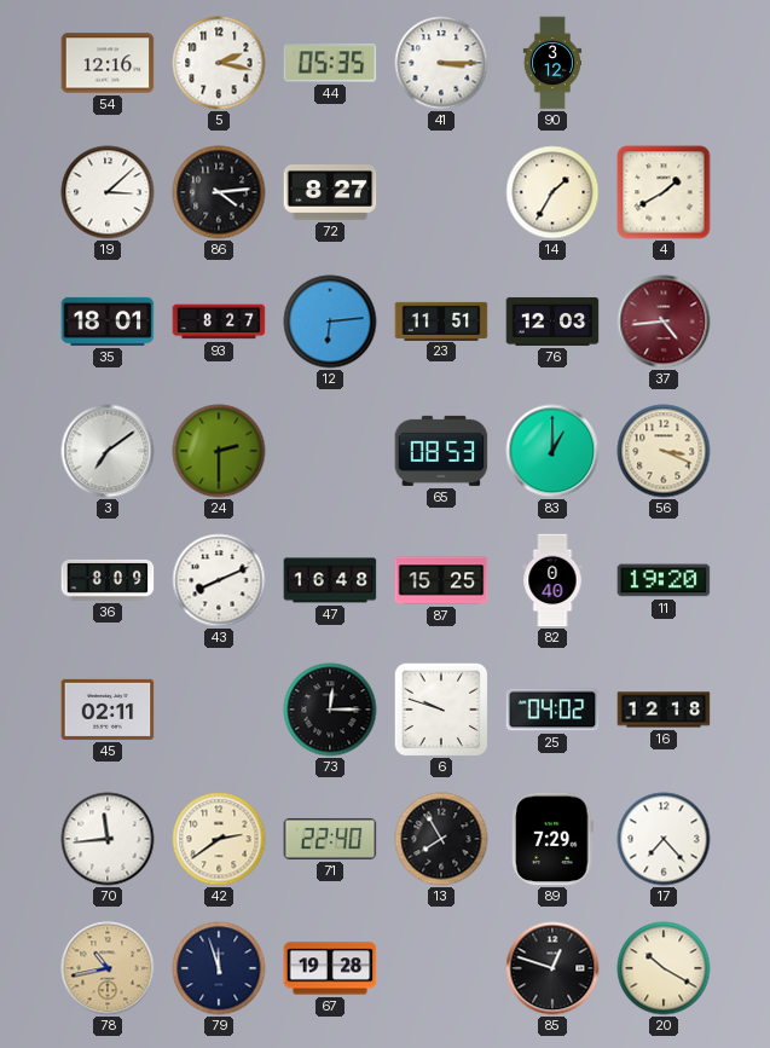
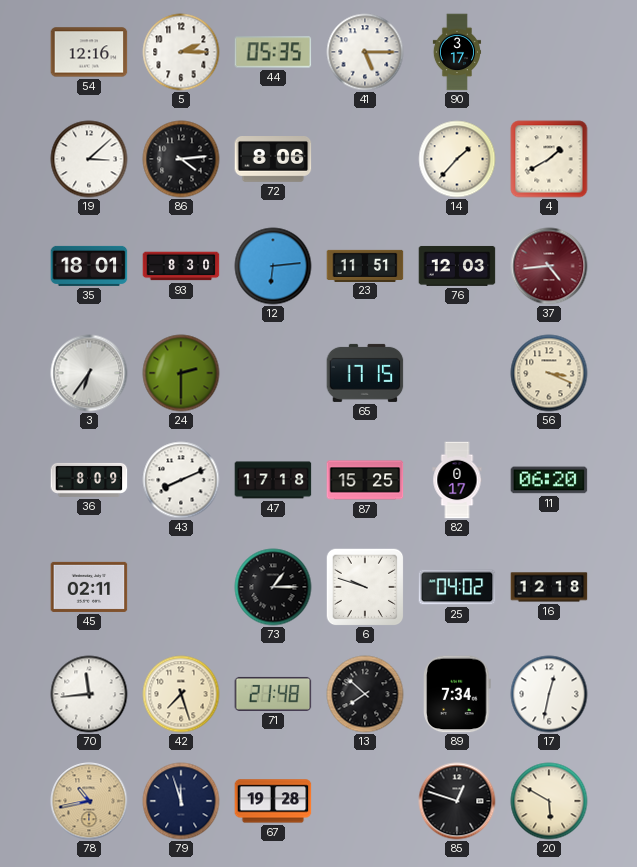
5: 2:17 -> 2:15 (181, 52)
41: 3:15 -> 5:15 (365, 52)
90: 3:12 -> 3:17 (457, 52)
72: 8:27 -> 8:06 (273, 160)
14: 1:35 -> 1:37 (457, 159)
93: 8:27 -> 8:30 (181, 266)
3: 7:09 -> 6:36 (89, 373)
65: 08:53 -> 17:15 (365, 373)
83: 1:00 -> none (552, 451)
47: 16:48 -> 17:18 (273, 480)
82: 0:40 -> 0:17 (457, 480)
11: 19:20 -> 06:20 (549, 480)
73: 12:15 -> 1:15 (273, 587)
42: 2:39 -> 7:27 (181, 694)
71: 22:40 -> 21:48 (273, 694)
13: 7:55 -> 7:52 (365, 694)
89: 7:29 -> 7:34 (457, 694)
17: 7:23 -> 12:32 (549, 694)
20: 10:20 -> 5:50 (549, 801)
